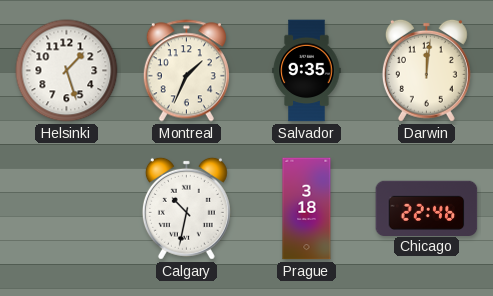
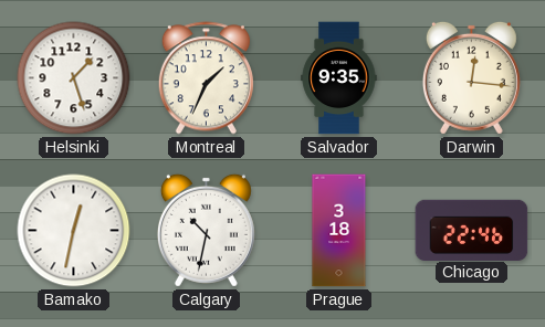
Darwin: 12:01 -> 12:16 (471, 77)
Bamako: none -> 12:32 (74, 231)
